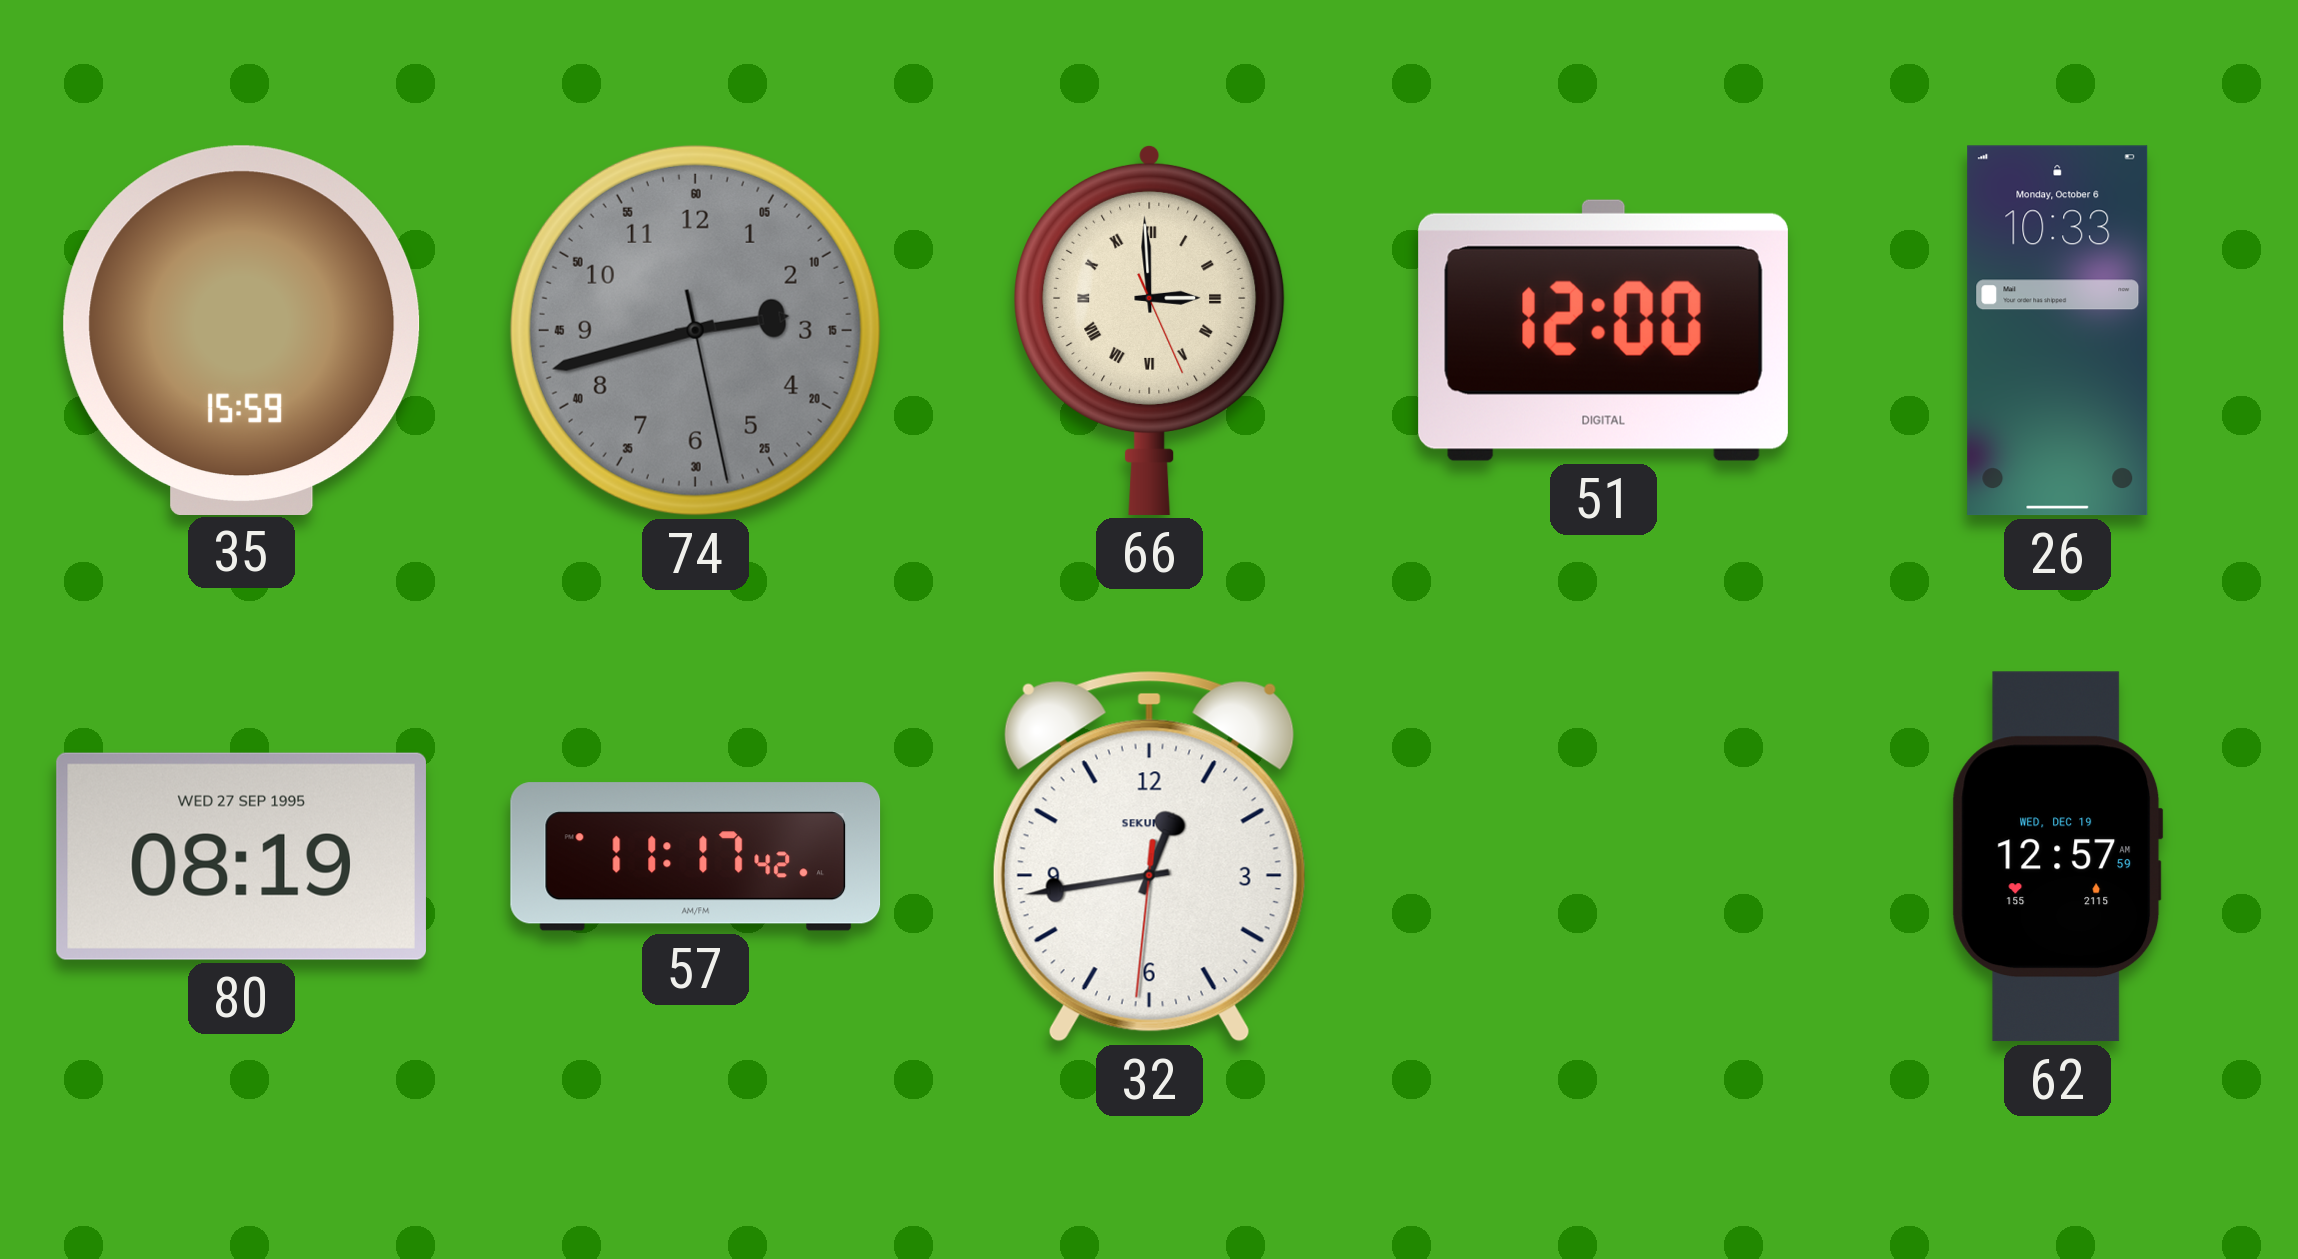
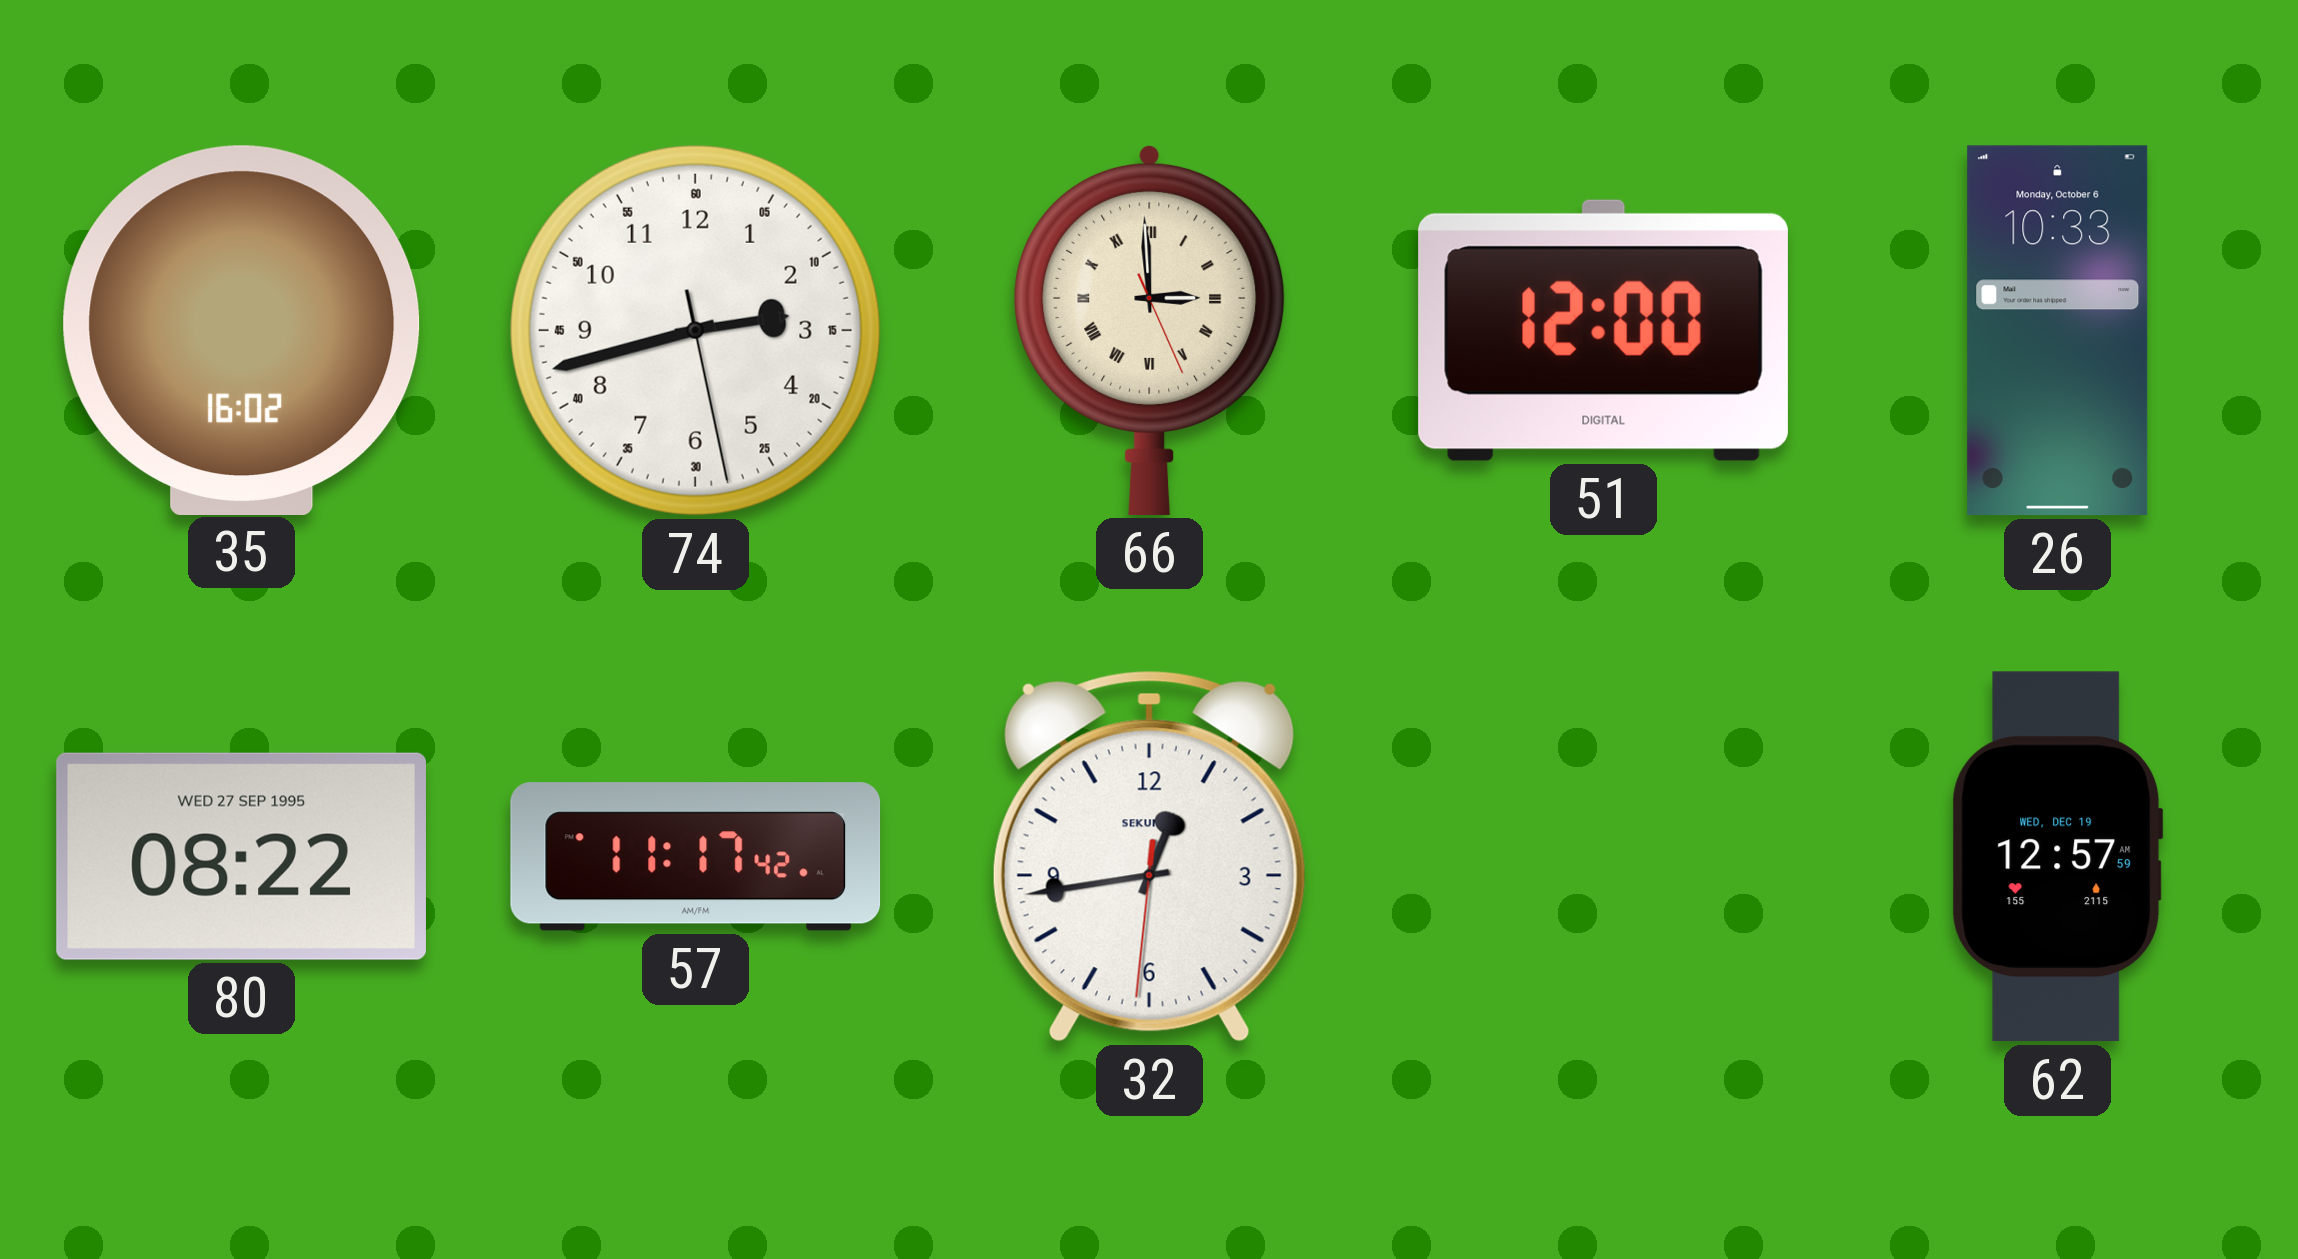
35: 15:59 -> 16:02 (242, 330)
74 dial: grey -> white (695, 330)
80: 08:19 -> 08:22 (241, 856)
